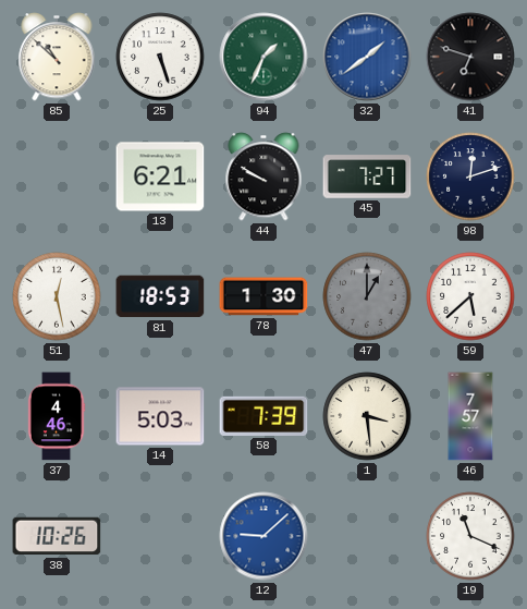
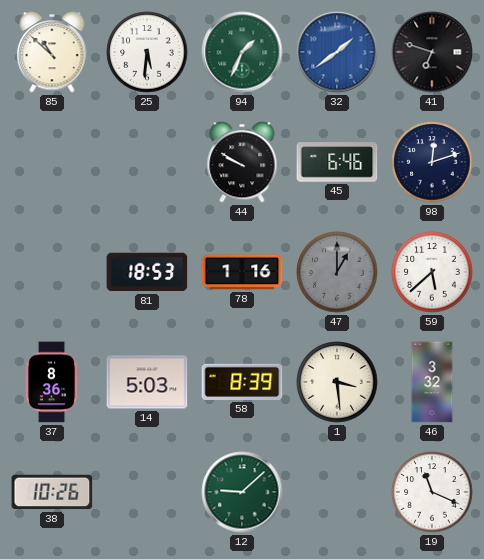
25: 5:27 -> 5:31 (147, 52)
13: 6:21 -> none (160, 176)
45: 7:27 -> 6:46 (337, 162)
51: 12:28 -> none (57, 296)
78: 1:30 -> 1:16 (242, 272)
37: 4:46 -> 8:36 (52, 382)
58: 7:39 -> 8:39 (242, 382)
46: 7:57 -> 3:32 (432, 382)
12 dial: blue -> green (242, 492)
